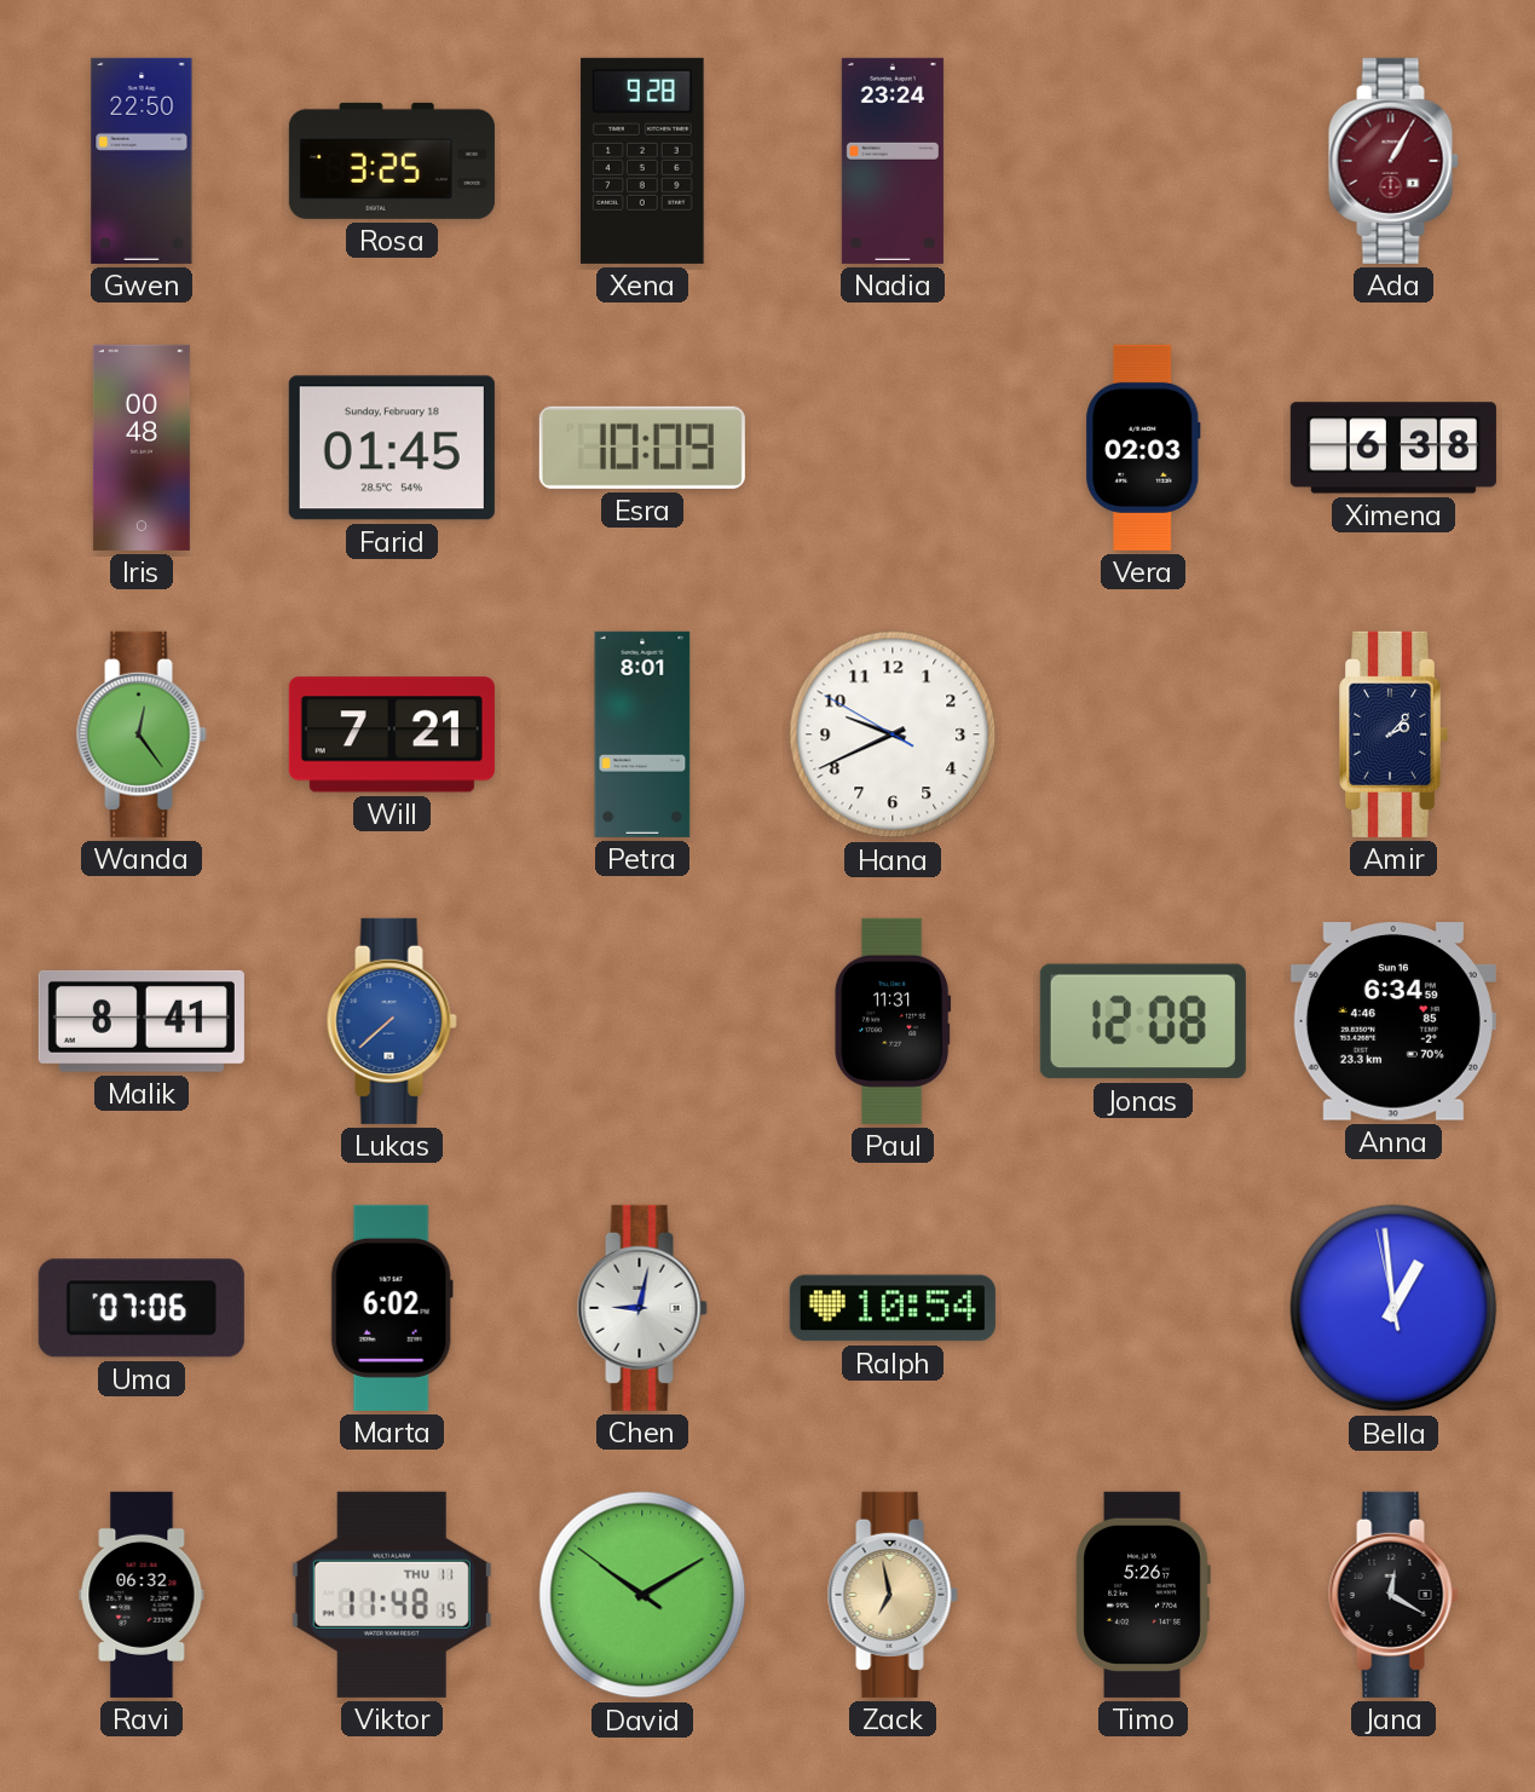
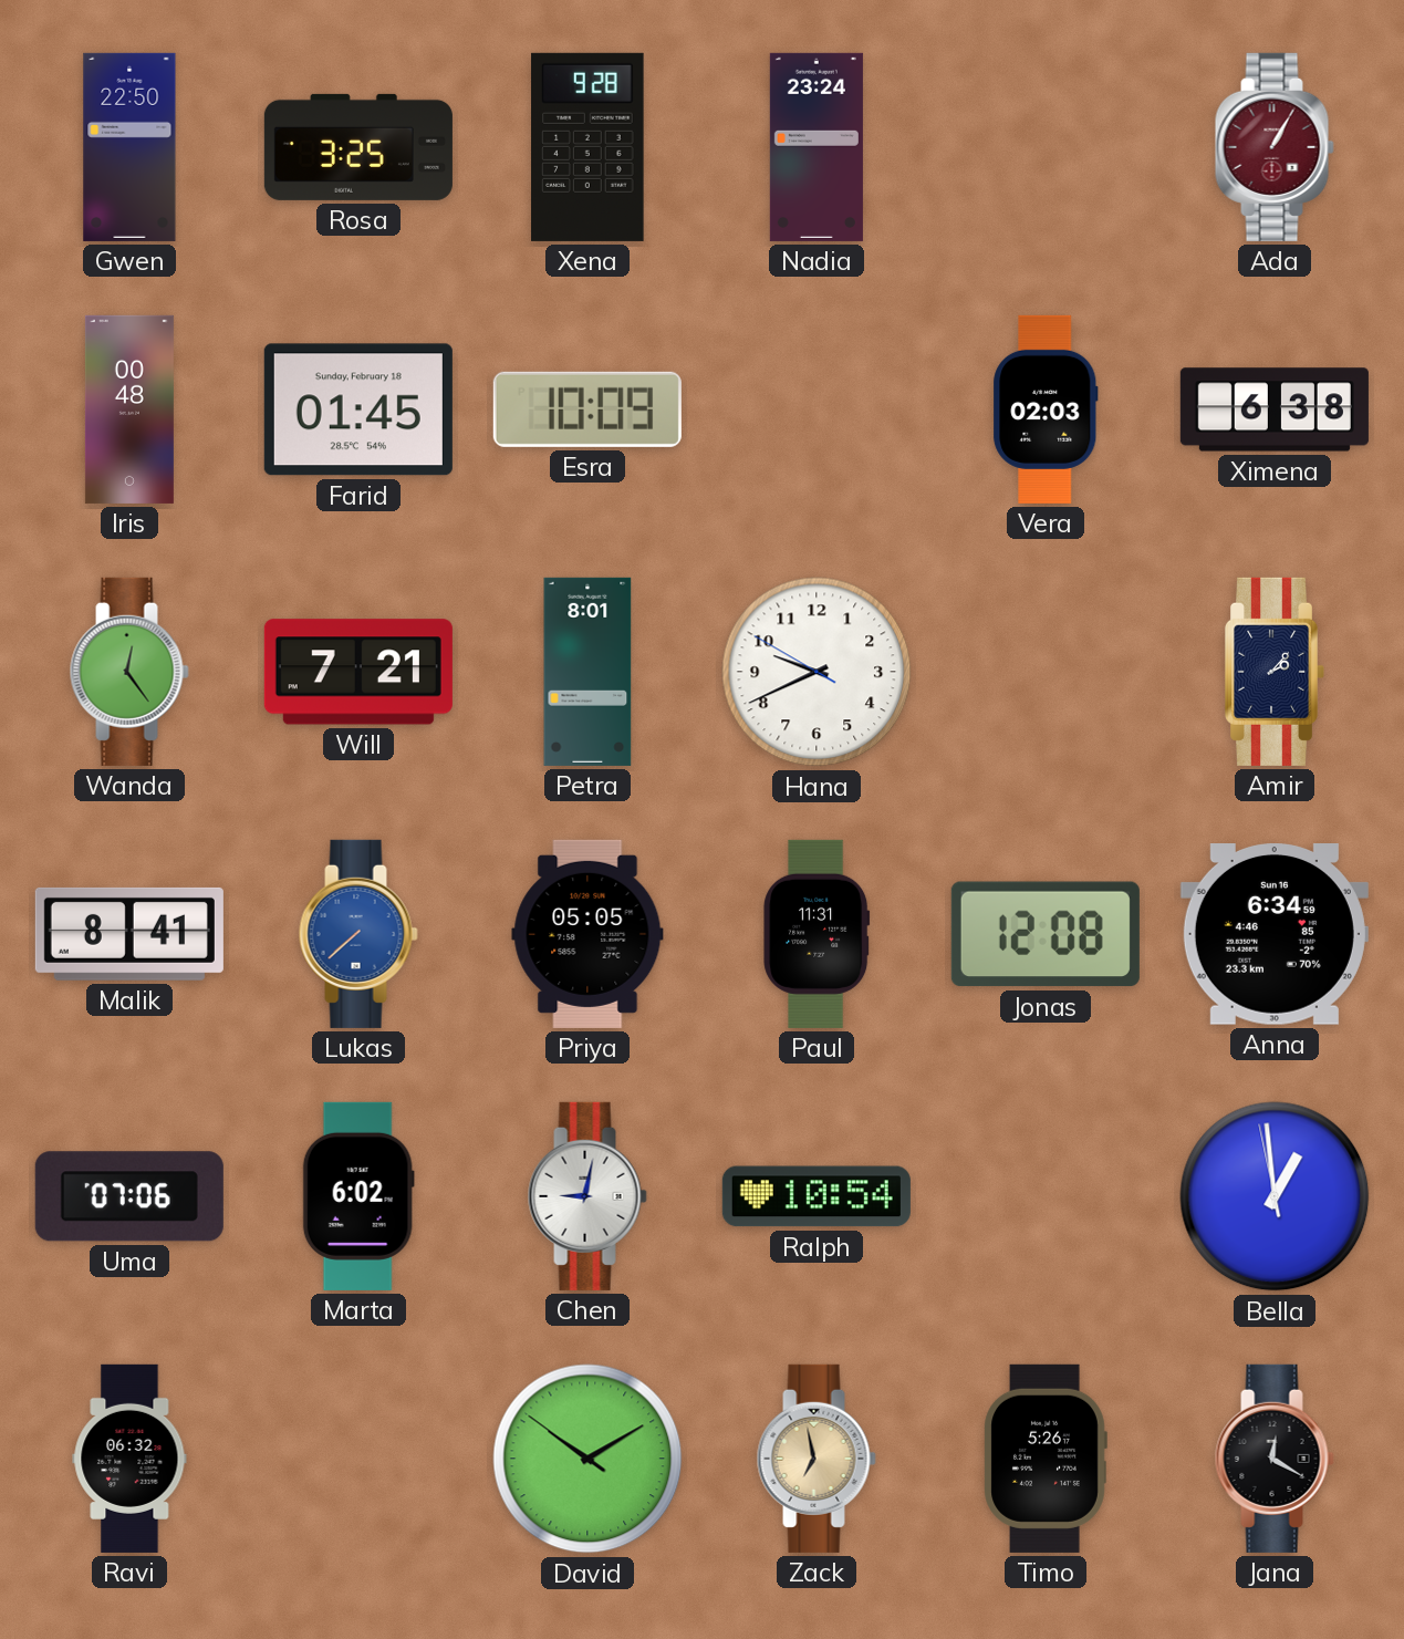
Priya: none -> 05:05 (587, 934)
Viktor: 11:48 -> none (392, 1595)
